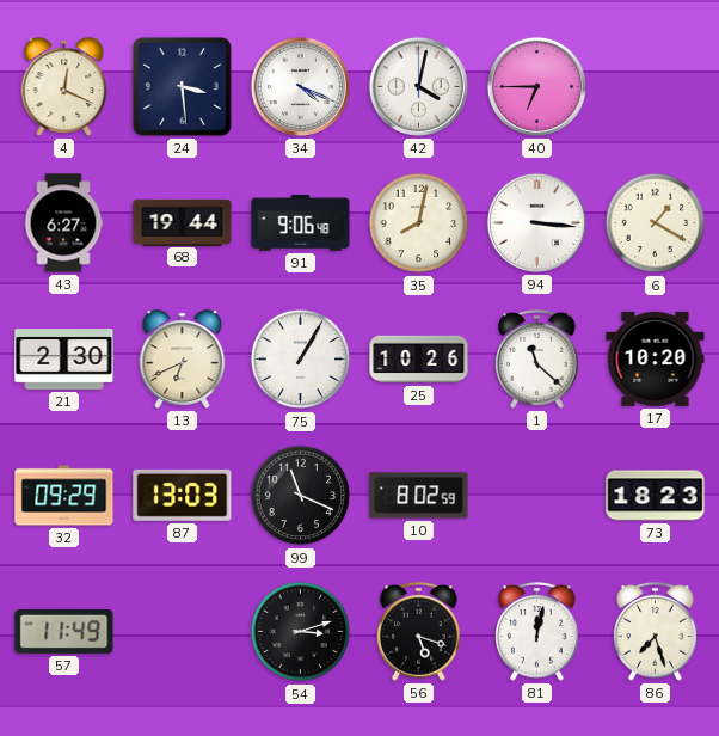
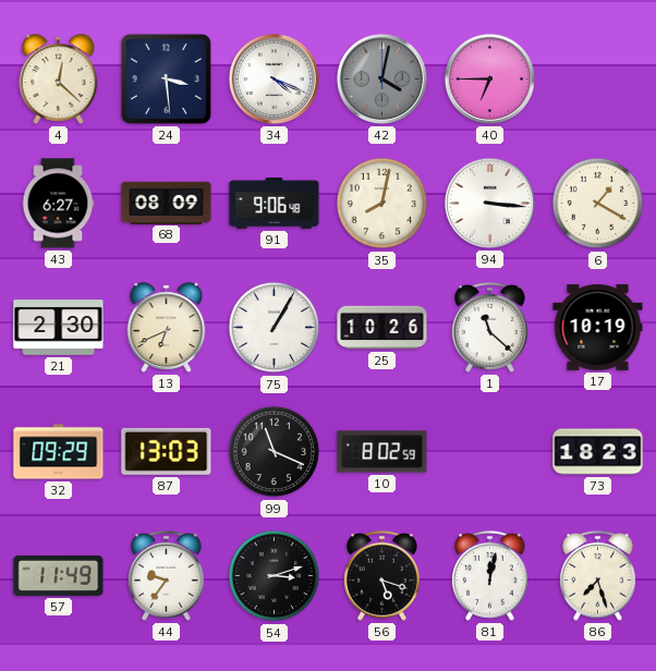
4: 12:19 -> 12:22 (59, 80)
42 dial: white -> grey (381, 78)
68: 19:44 -> 08:09 (167, 203)
17: 10:20 -> 10:19 (598, 327)
44: none -> 9:36 (167, 575)
